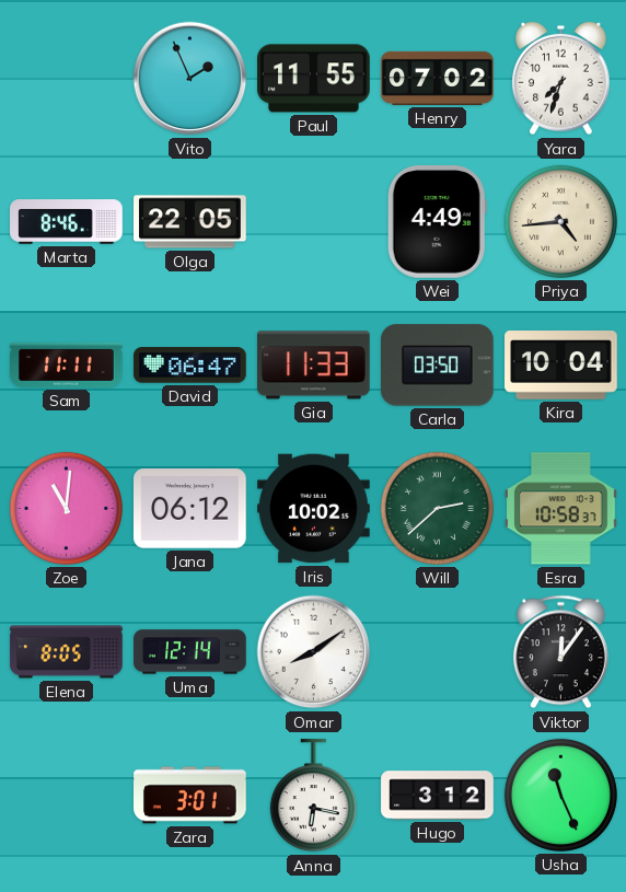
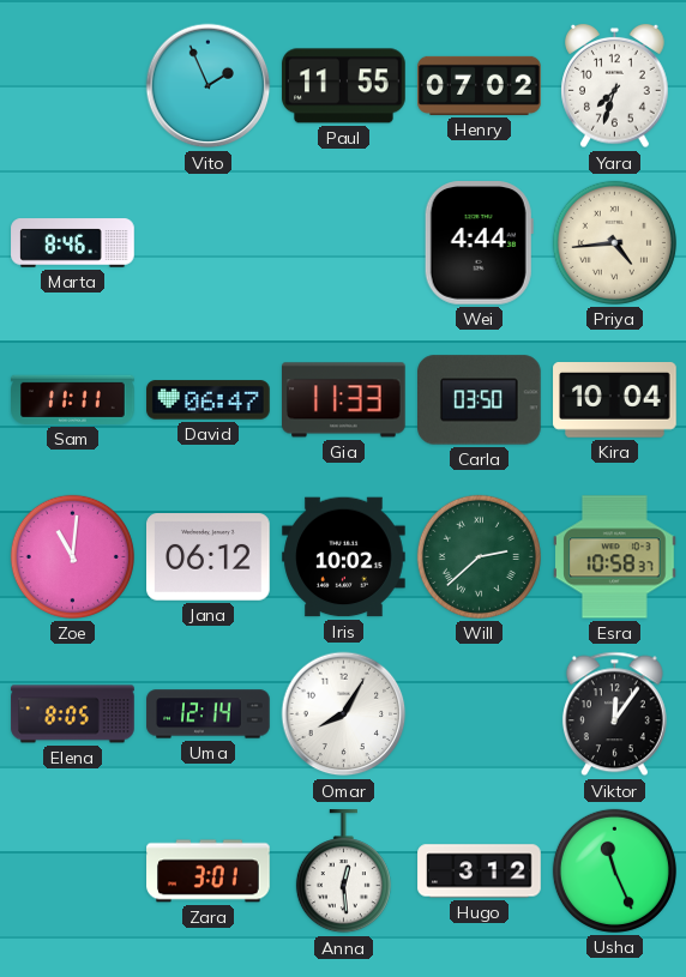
Olga: 22:05 -> none (190, 222)
Wei: 4:49 -> 4:44 (479, 243)
Omar: 8:09 -> 8:05 (344, 714)
Anna: 6:17 -> 12:29 (343, 872)
